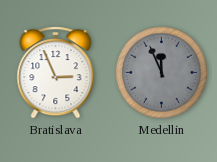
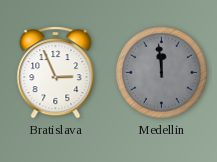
Medellin: 11:56 -> 11:59 (161, 72)
